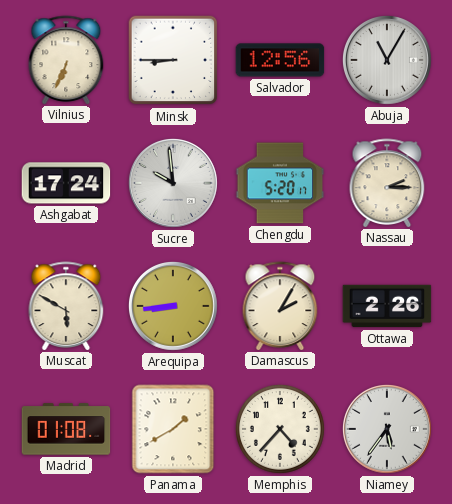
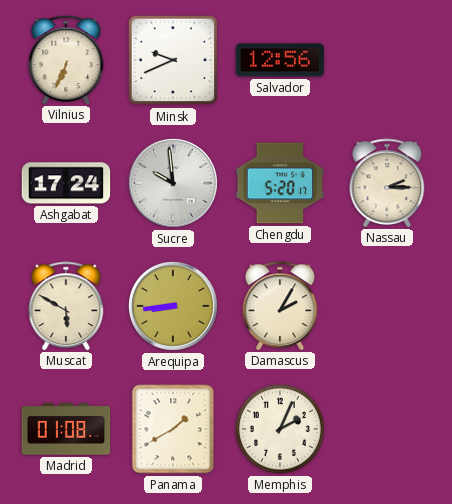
Minsk: 8:45 -> 9:41 (173, 60)
Abuja: 11:05 -> none (387, 60)
Ottawa: 2:26 -> none (387, 306)
Memphis: 4:37 -> 2:04 (280, 429)
Niamey: 5:36 -> none (387, 429)
